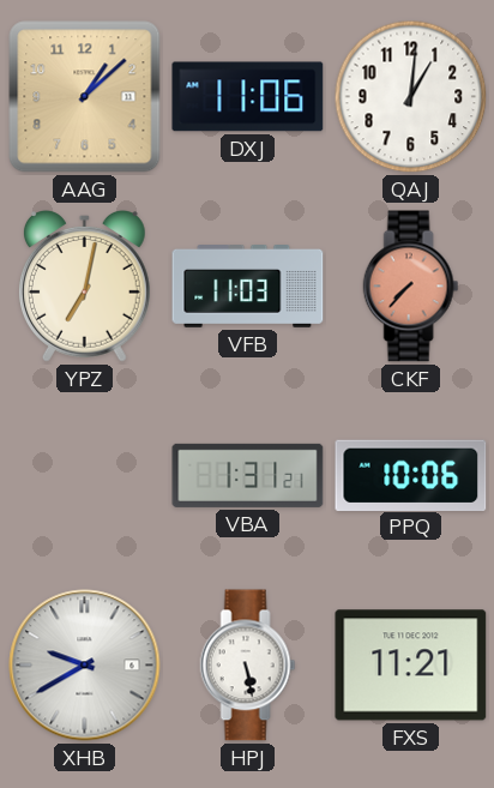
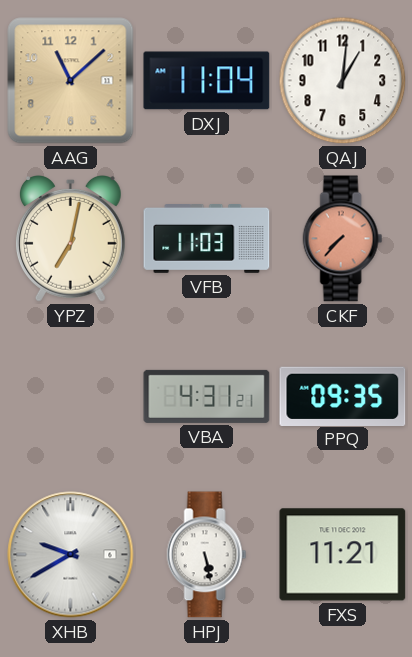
AAG: 1:08 -> 11:08 (71, 81)
DXJ: 11:06 -> 11:04 (207, 81)
VBA: 1:31 -> 4:31 (207, 396)
PPQ: 10:06 -> 09:35 (343, 396)
